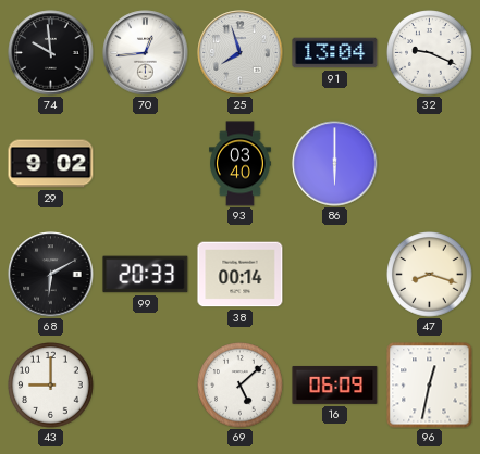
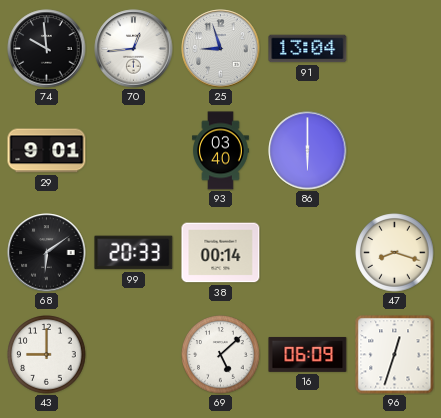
25: 7:57 -> 8:57 (221, 49)
32: 9:19 -> none (430, 53)
29: 9:02 -> 9:01 (47, 151)
68: 6:10 -> 6:09 (47, 253)
96: 12:32 -> 12:33 (395, 355)
